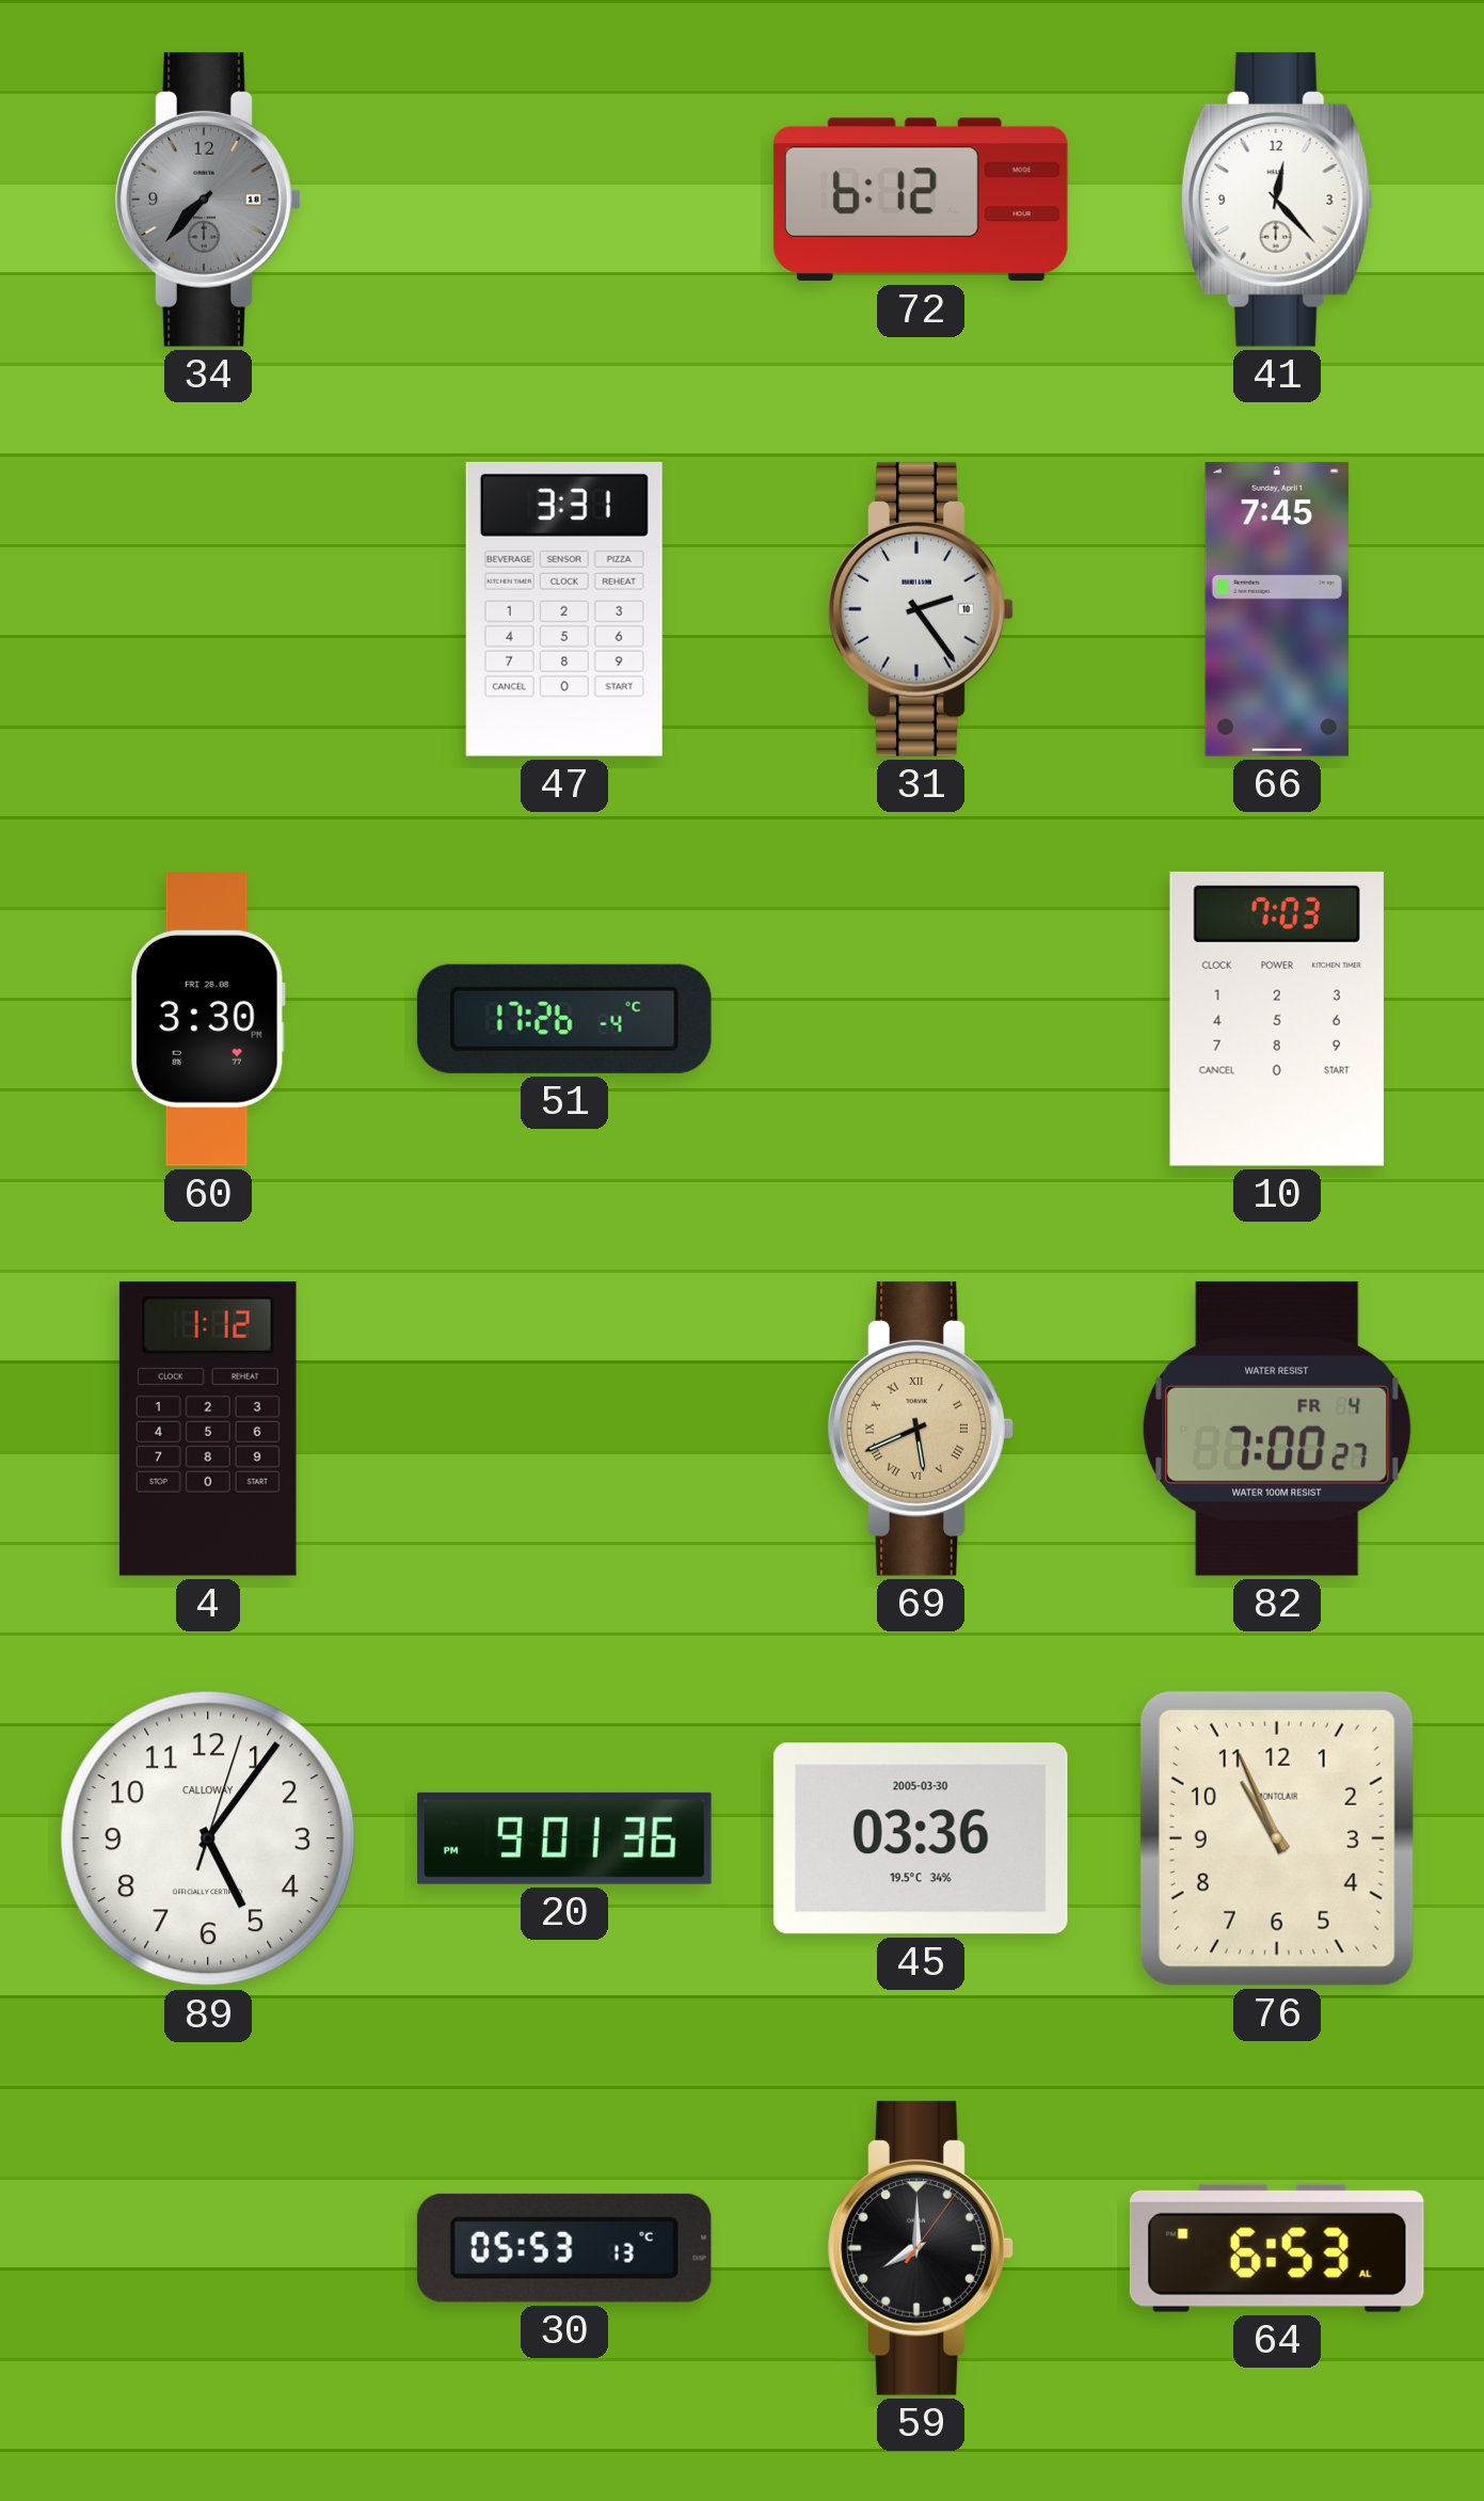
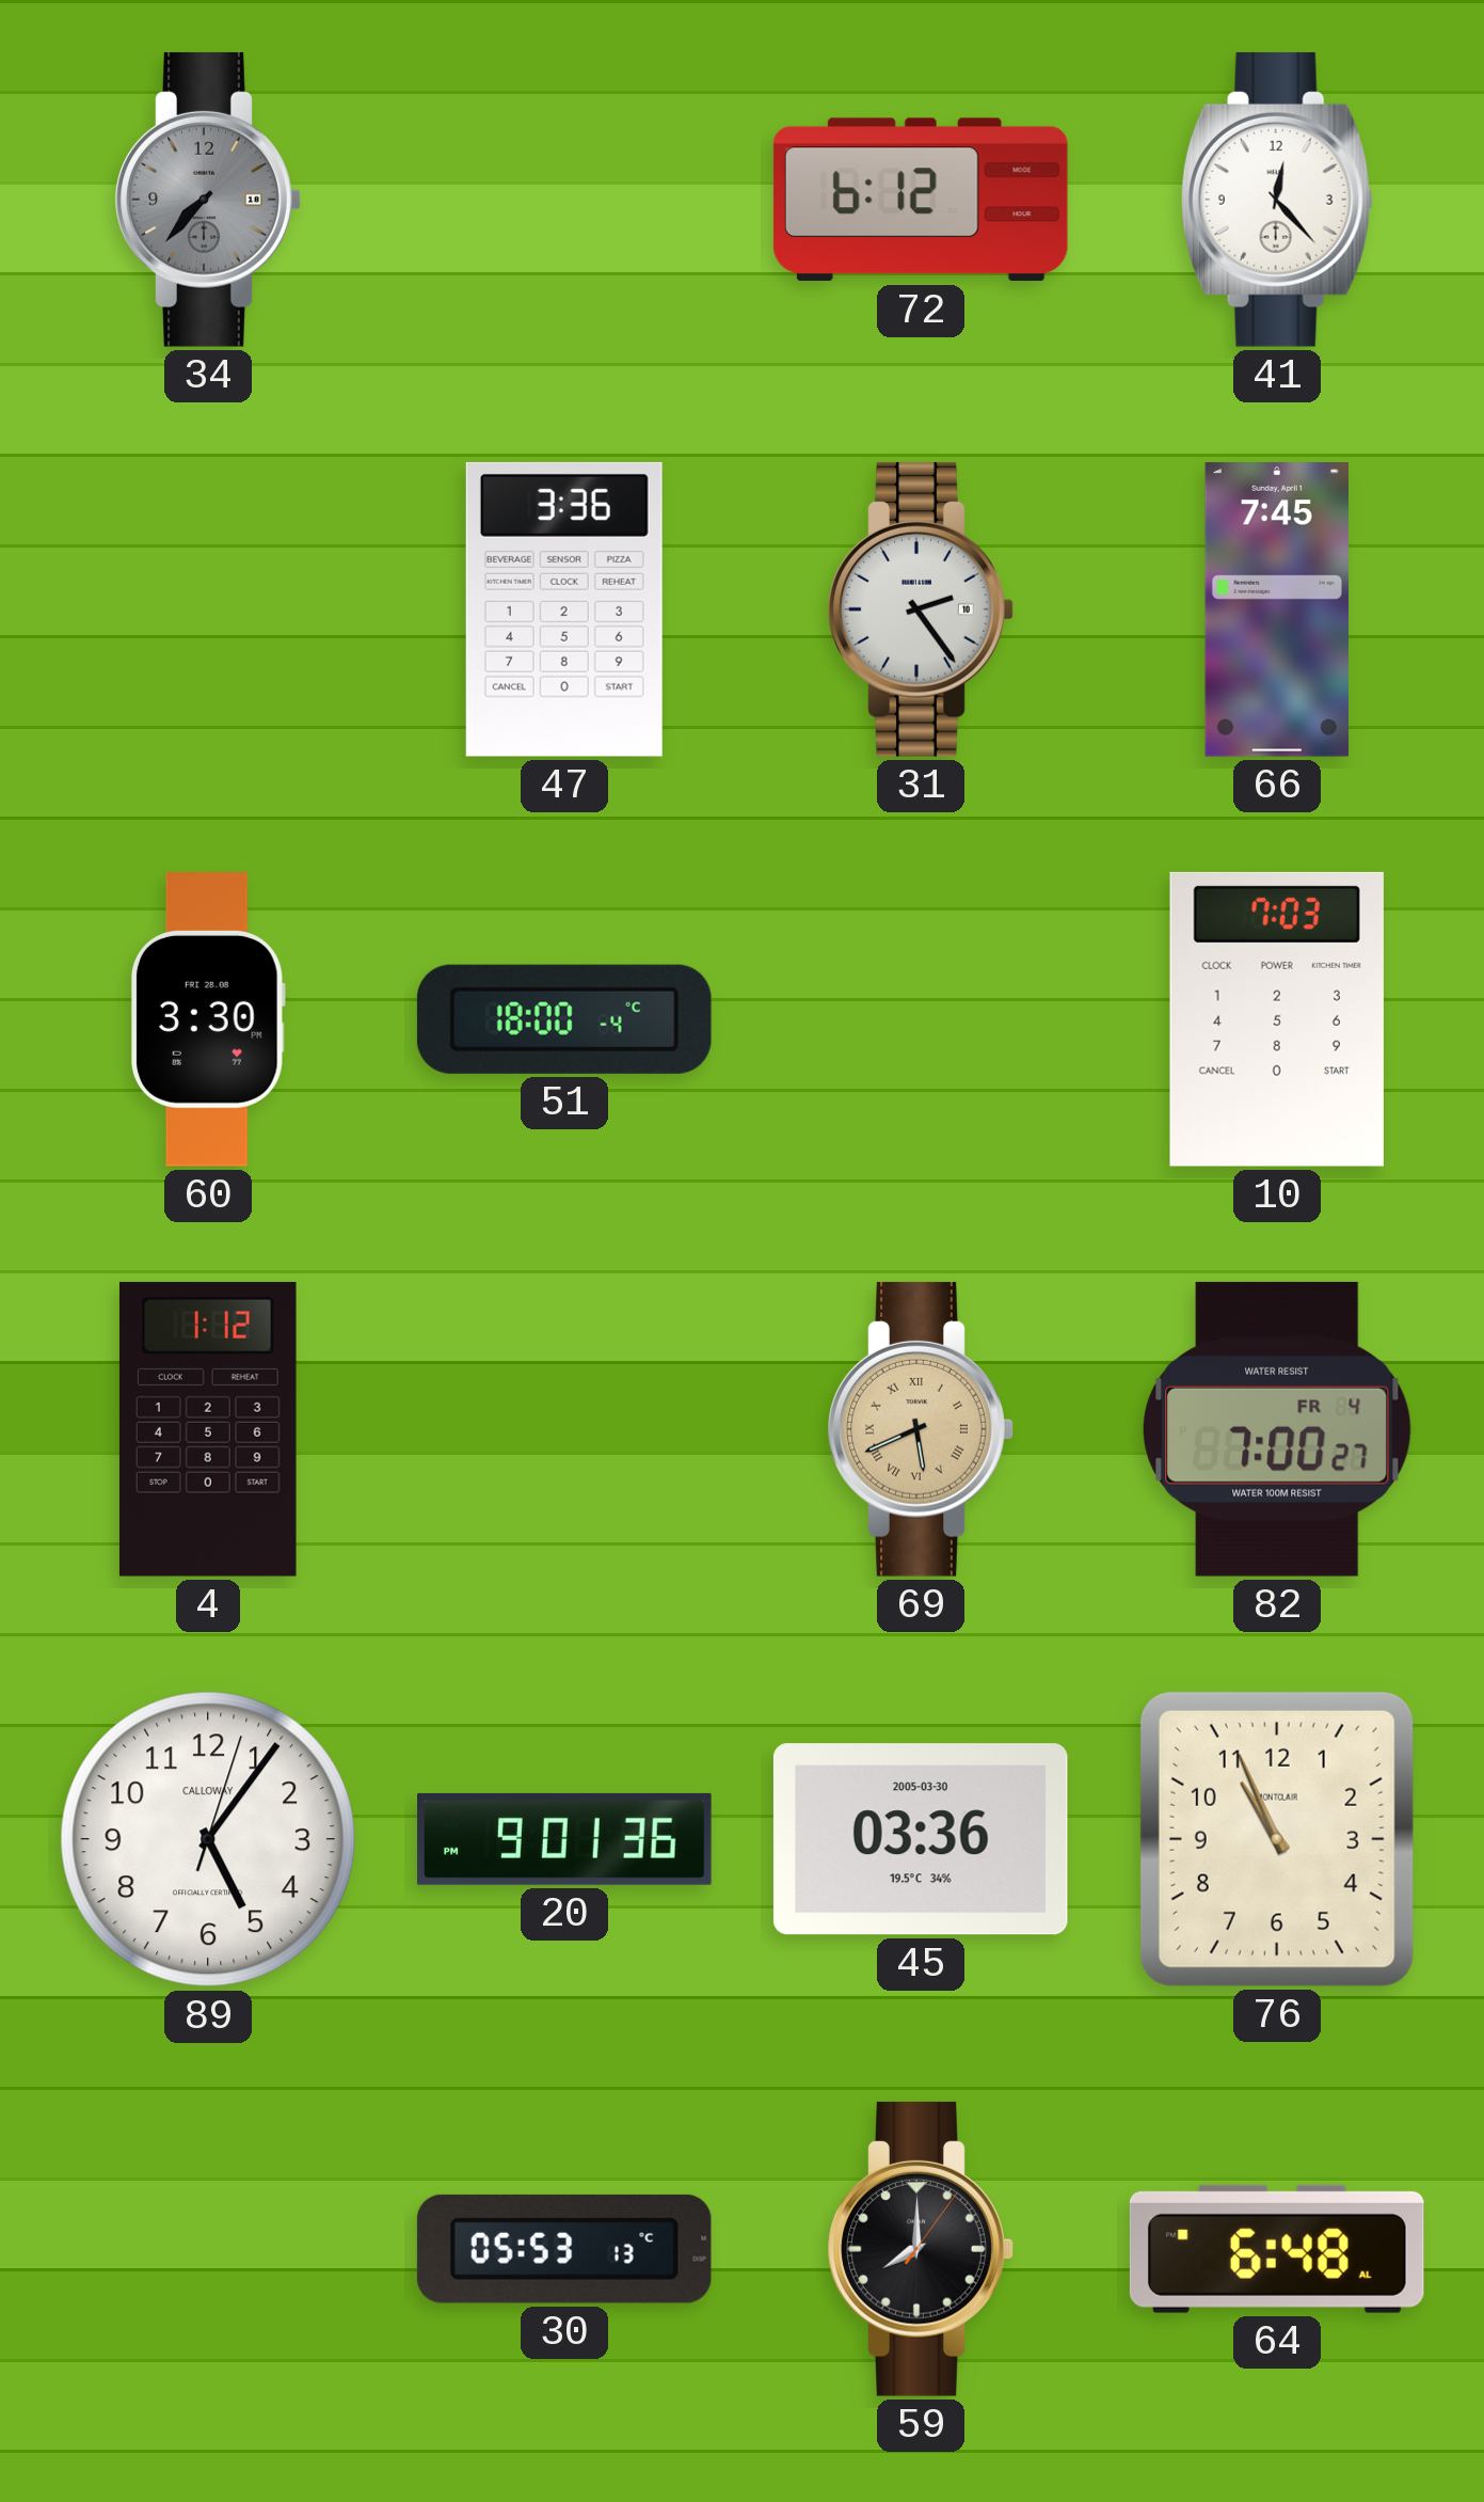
47: 3:31 -> 3:36 (564, 609)
51: 17:26 -> 18:00 (564, 1019)
64: 6:53 -> 6:48 (1277, 2249)
